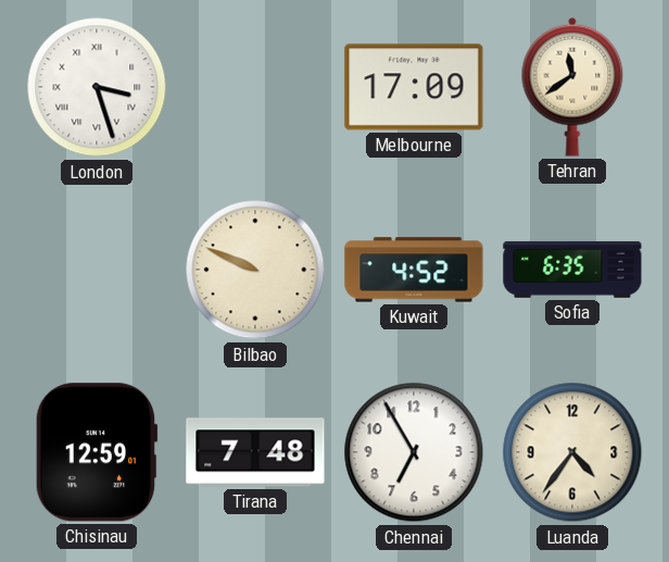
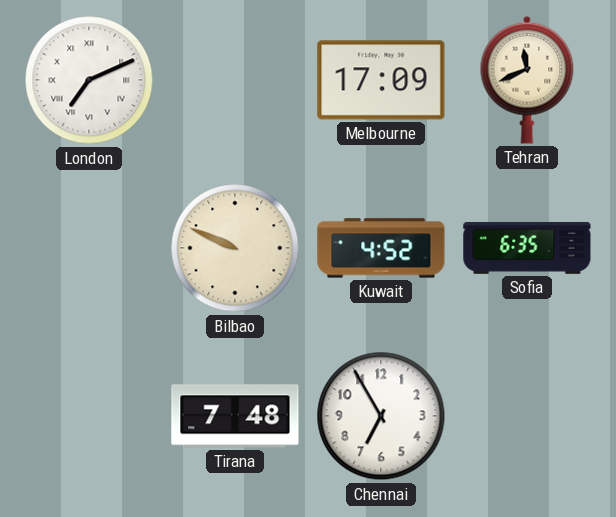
London: 3:27 -> 7:11 (89, 80)
Tehran: 11:39 -> 11:41 (527, 80)
Chisinau: 12:59 -> none (97, 452)
Luanda: 4:36 -> none (572, 452)
